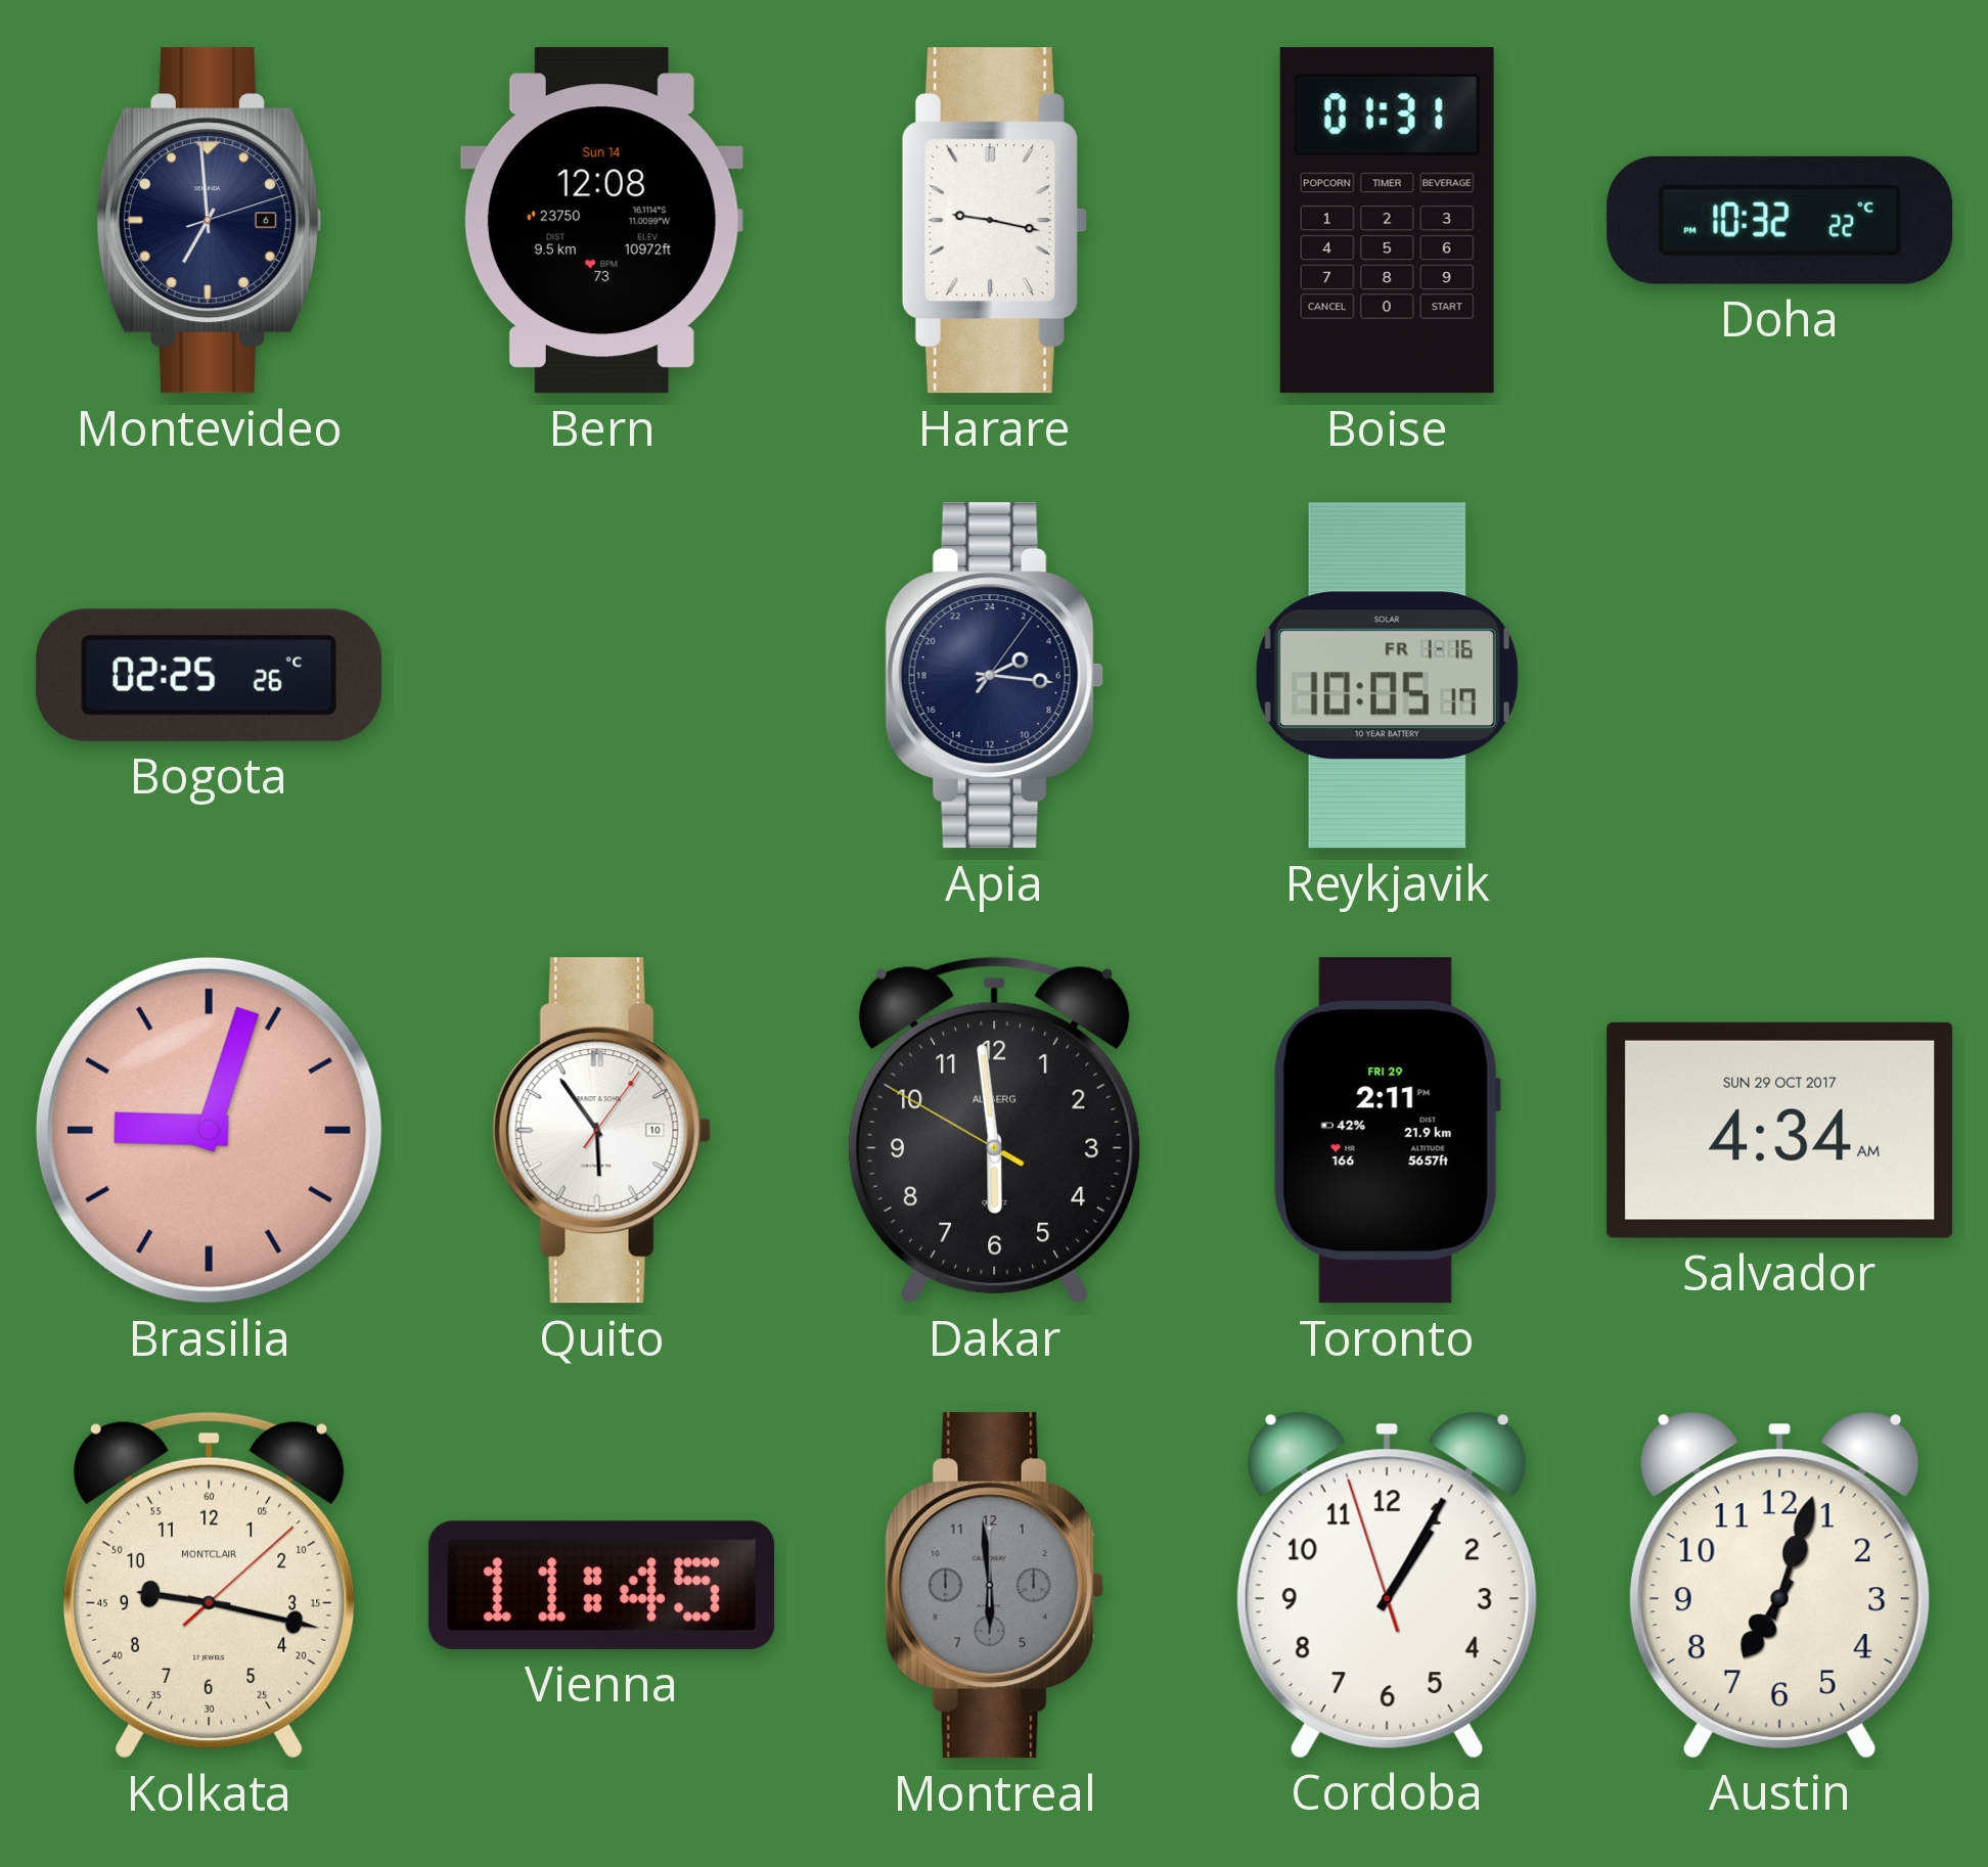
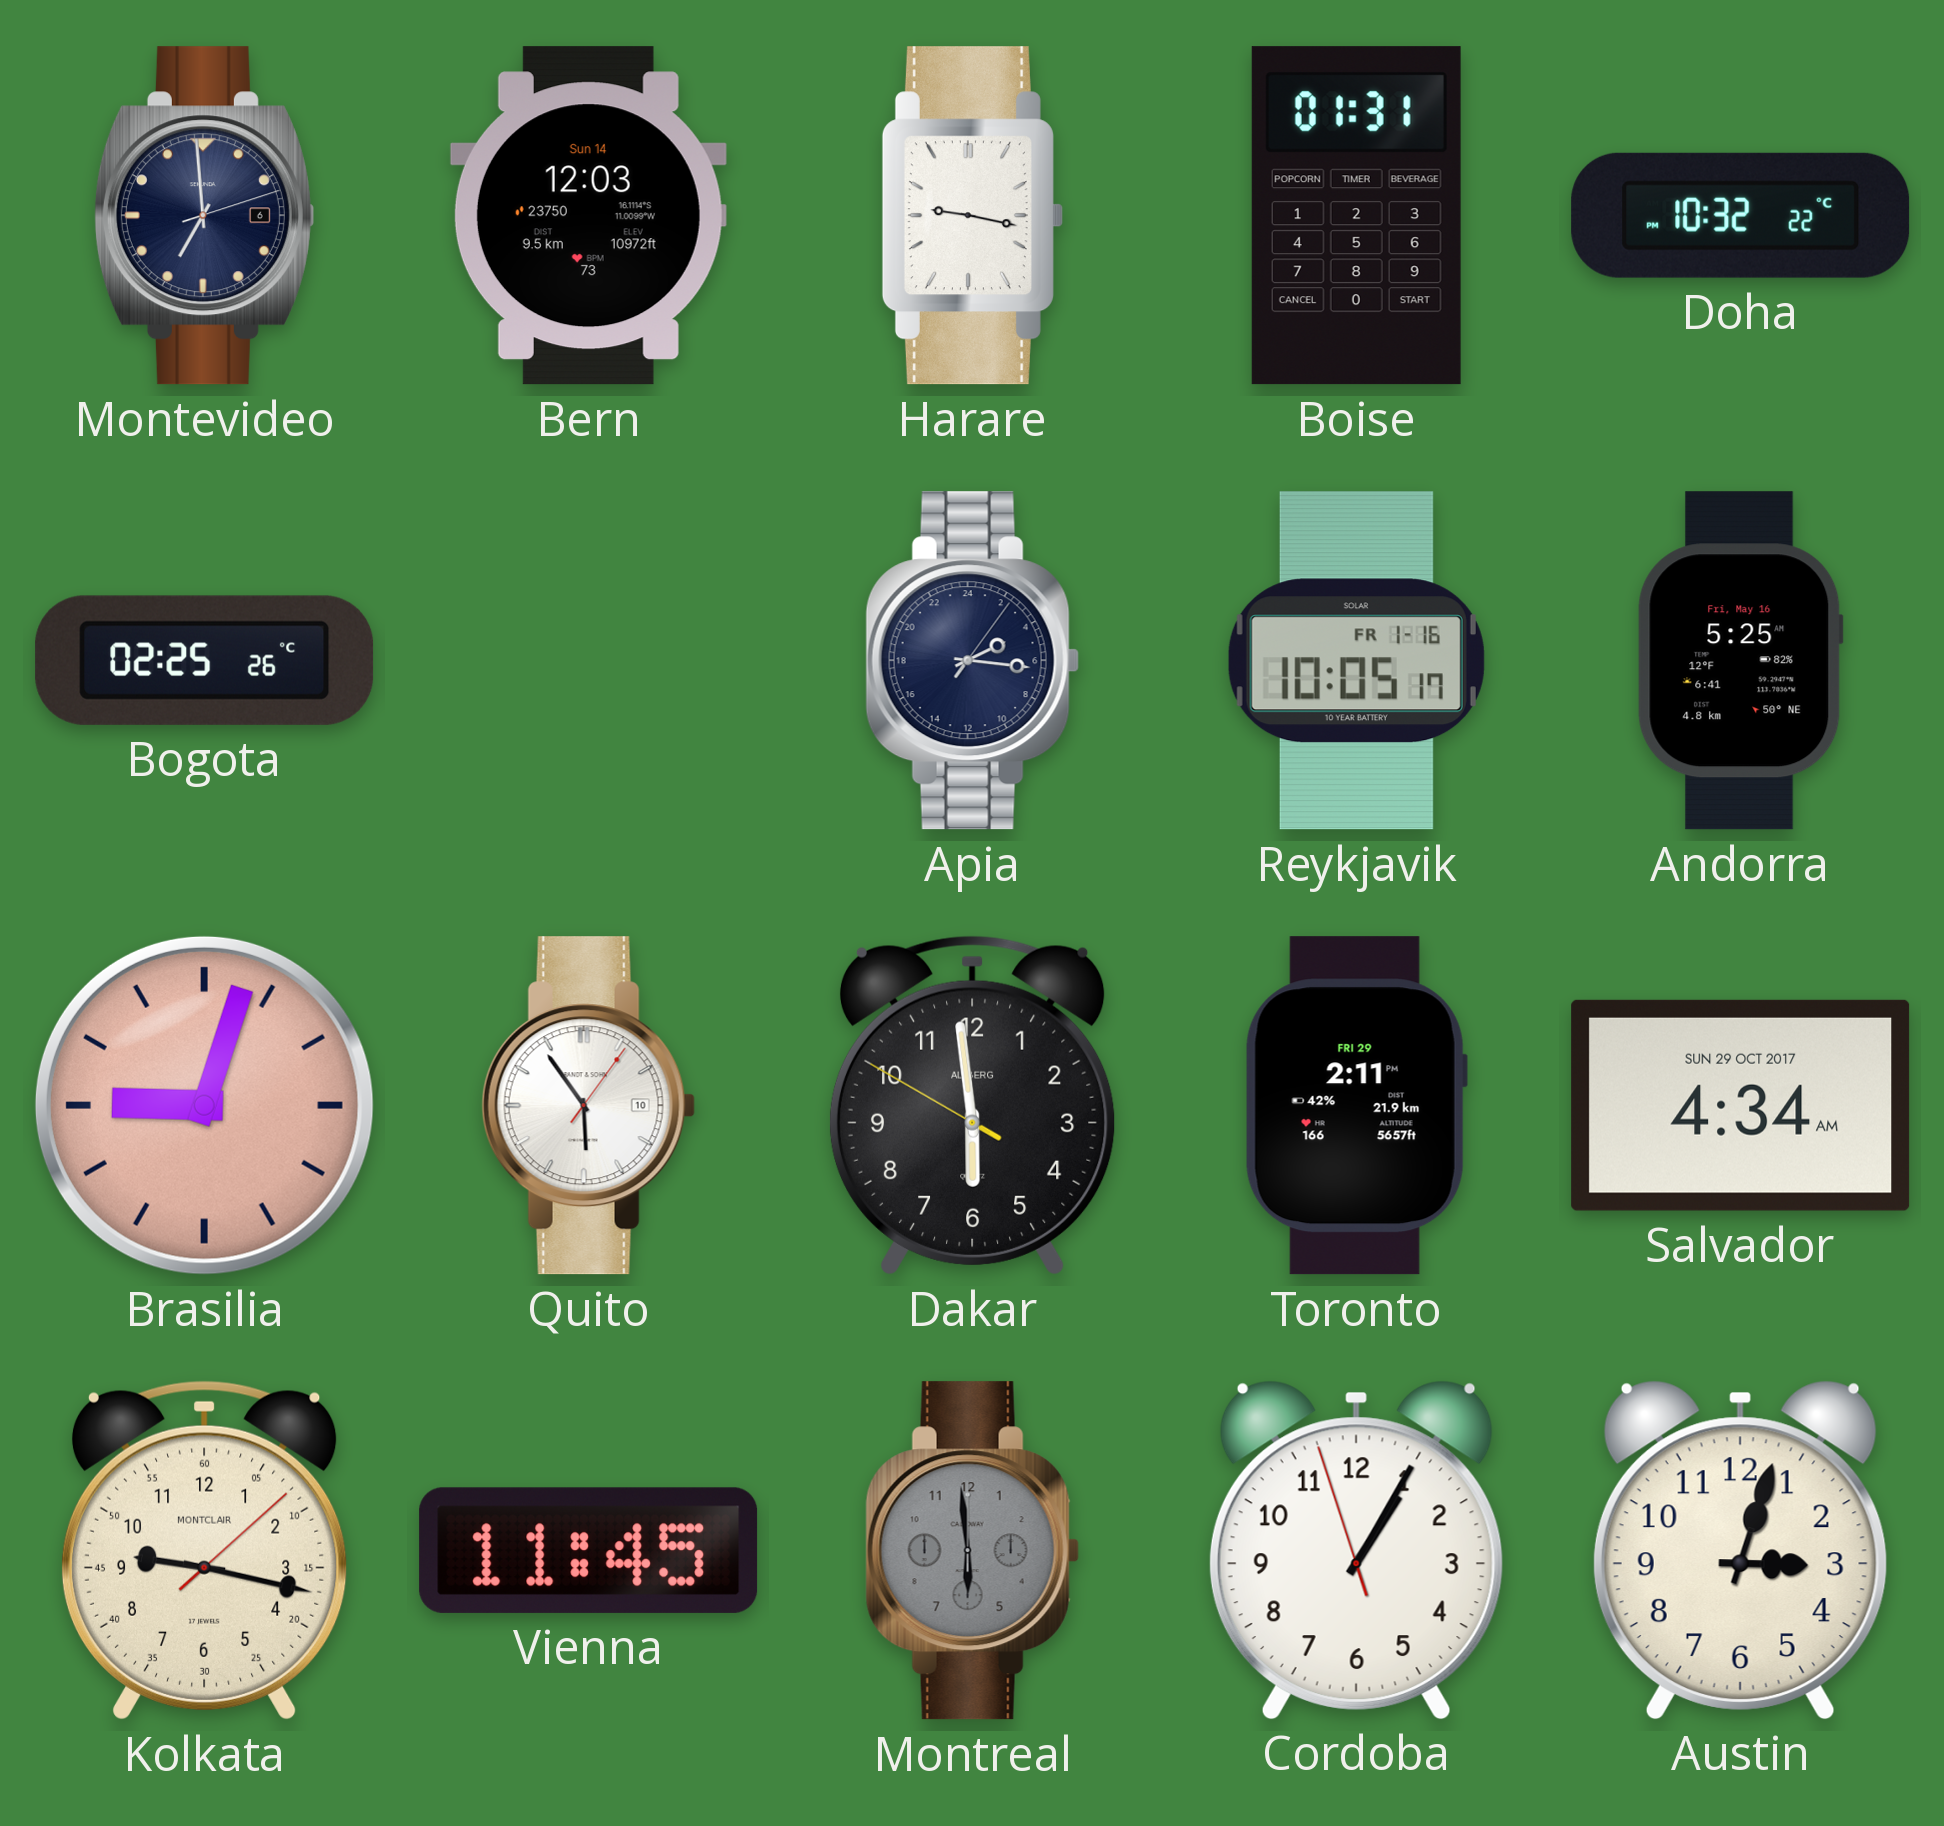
Bern: 12:08 -> 12:03 (588, 216)
Andorra: none -> 5:25 (1740, 661)
Austin: 7:03 -> 3:03 (1740, 1550)
